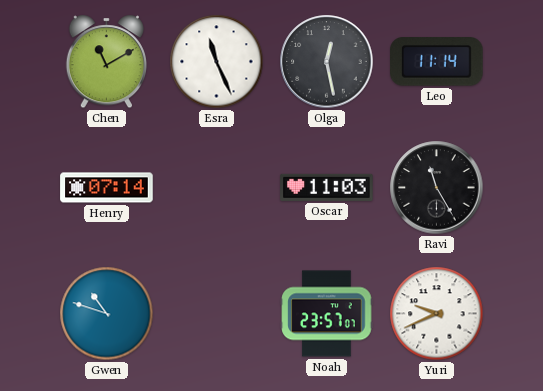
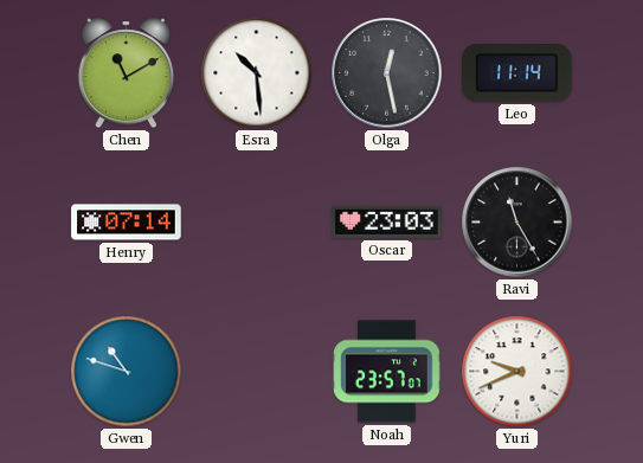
Esra: 11:26 -> 10:29 (257, 73)
Oscar: 11:03 -> 23:03 (387, 221)
